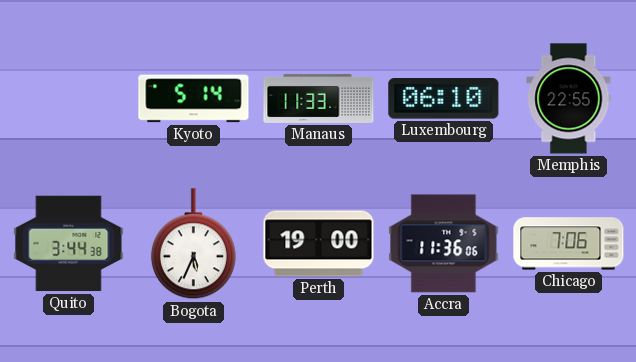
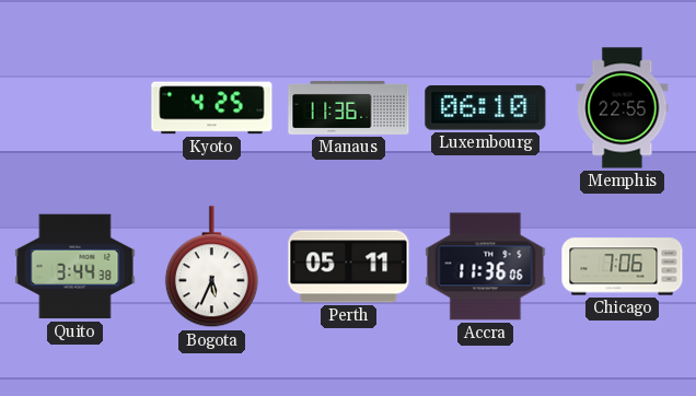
Kyoto: 5:14 -> 4:25 (212, 108)
Manaus: 11:33 -> 11:36 (349, 107)
Perth: 19:00 -> 05:11 (349, 267)
